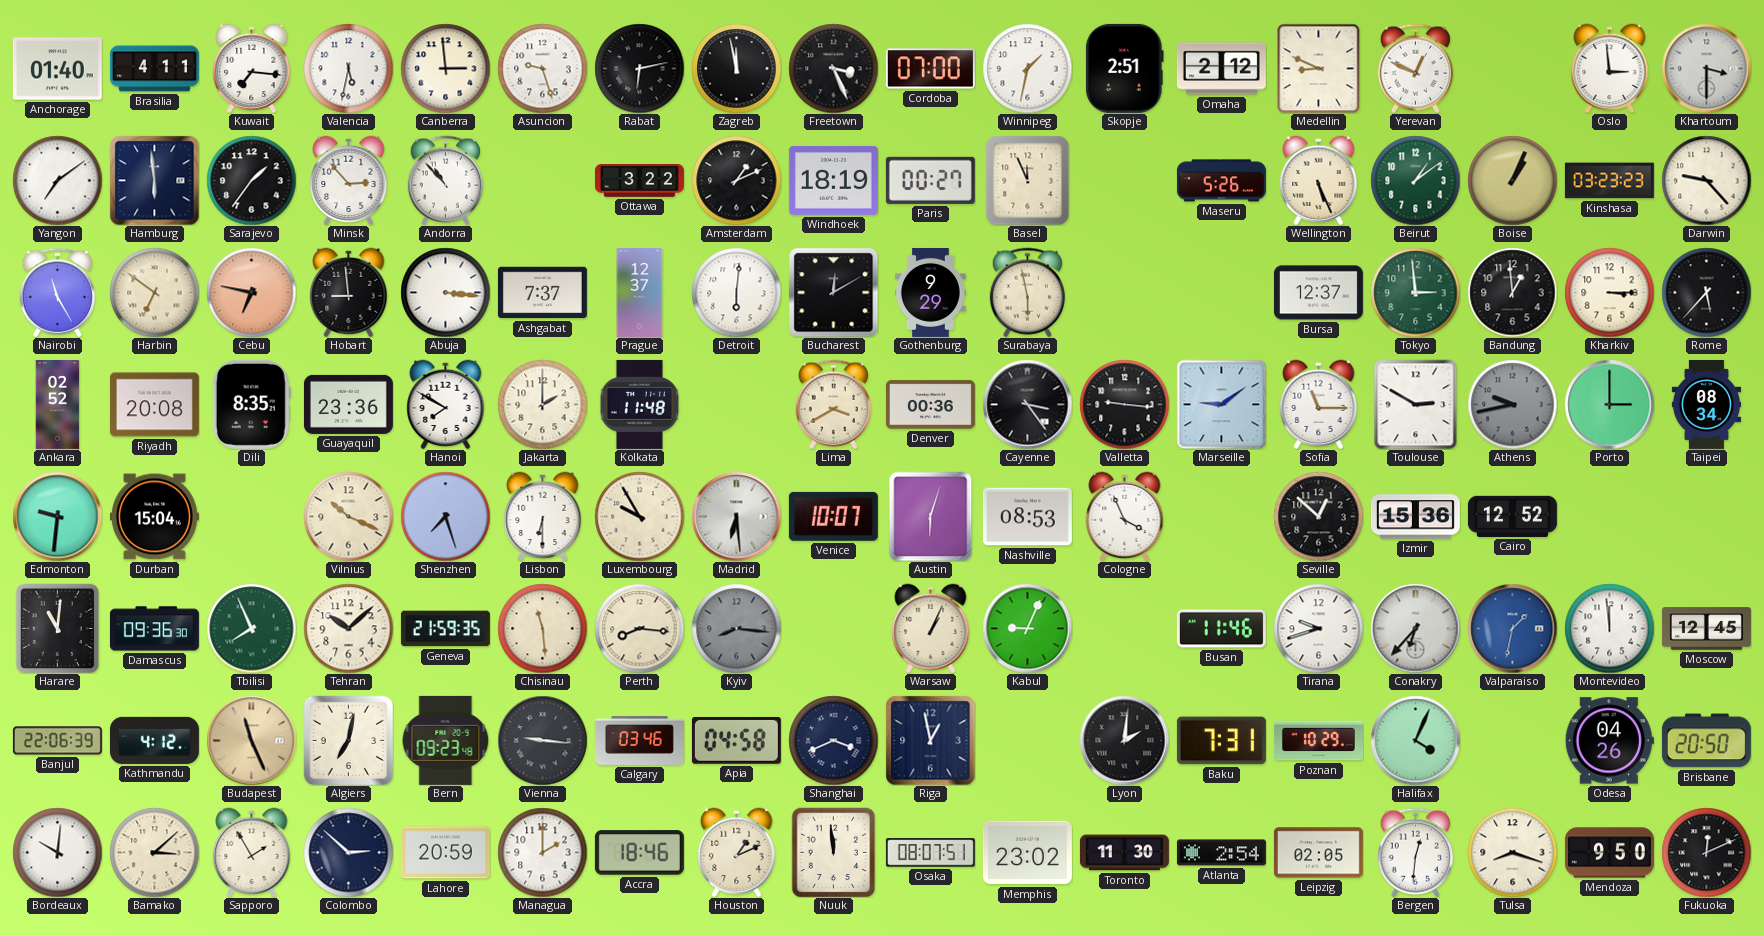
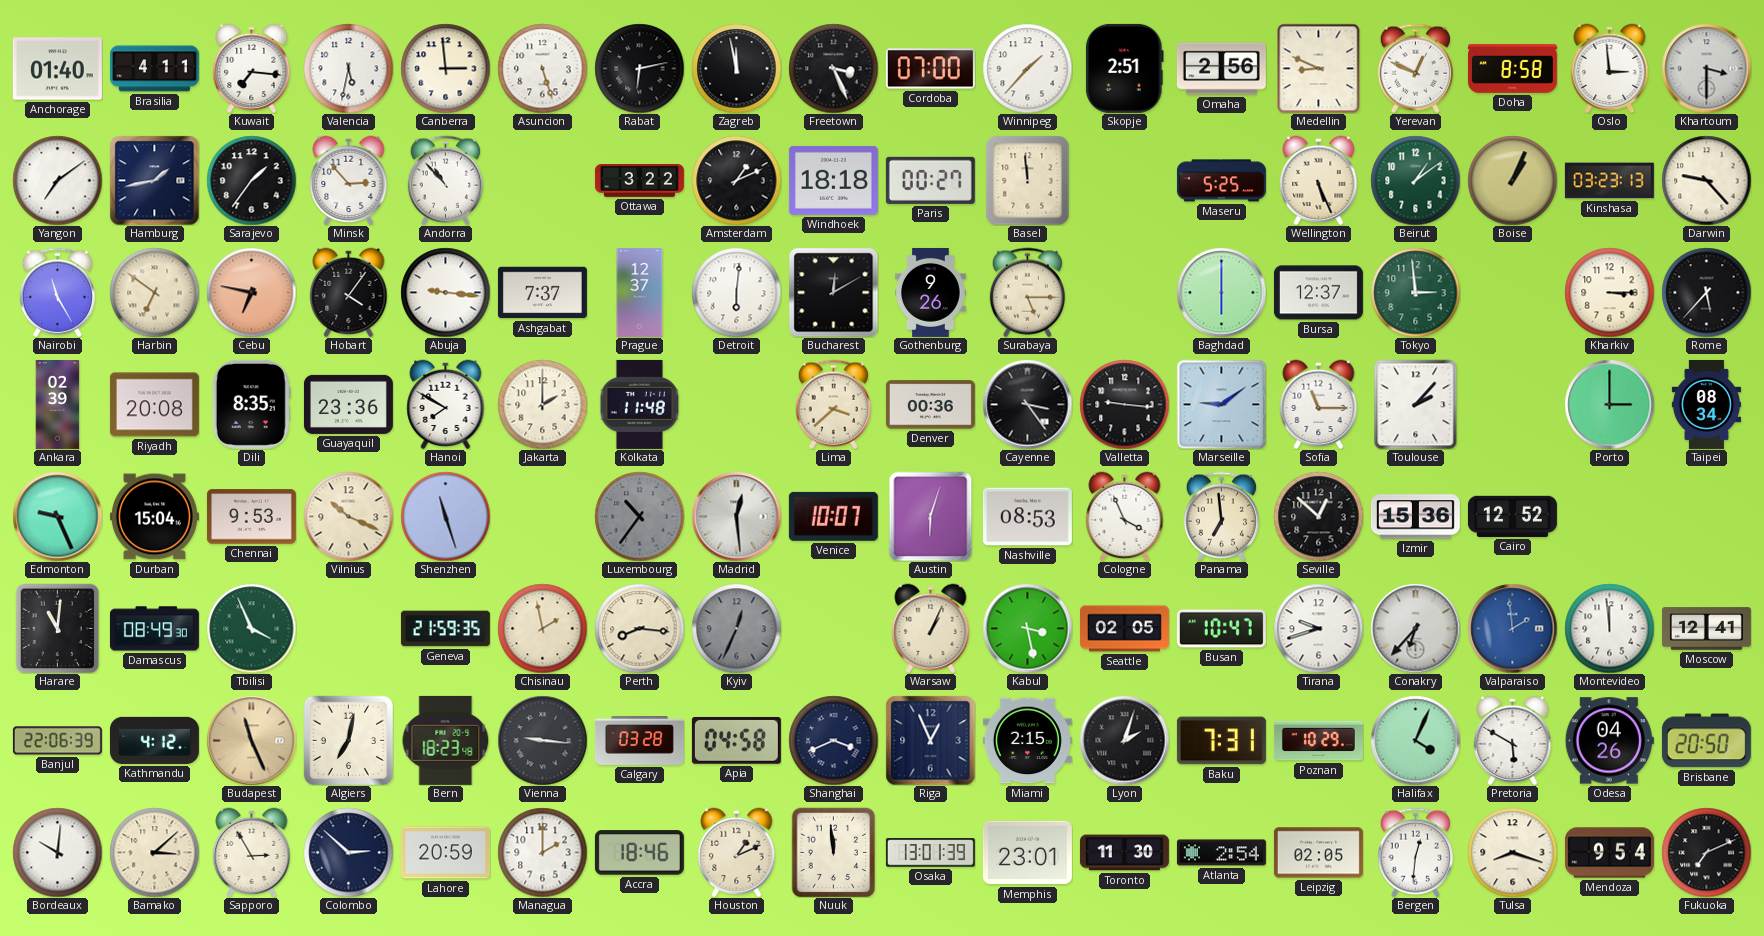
Asuncion: 9:27 -> 5:27 (542, 68)
Winnipeg: 1:32 -> 1:37 (1027, 68)
Omaha: 2:12 -> 2:56 (1221, 69)
Doha: none -> 8:58 (1512, 68)
Hamburg: 5:59 -> 1:43 (154, 180)
Windhoek: 18:19 -> 18:18 (833, 180)
Basel: 11:56 -> 11:59 (1028, 180)
Maseru: 5:26 -> 5:25 (1221, 181)
Kinshasa: 03:23:23 -> 03:23:13 (1609, 181)
Hobart: 8:59 -> 4:06 (349, 292)
Abuja: 3:16 -> 9:16 (445, 292)
Gothenburg: 9:29 -> 9:26 (931, 292)
Surabaya: 5:58 -> 5:15 (1027, 292)
Baghdad: none -> 6:00 (1221, 292)
Bandung: 12:59 -> none (1512, 292)
Ankara: 02:52 -> 02:39 (58, 404)
Lima: 3:40 -> 3:38 (833, 404)
Toulouse: 2:50 -> 2:07 (1416, 404)
Athens: 9:43 -> none (1512, 404)
Edmonton: 9:31 -> 9:26 (57, 516)
Chennai: none -> 9:53 (251, 517)
Shenzhen: 7:27 -> 11:27 (445, 516)
Lisbon: 6:30 -> none (543, 516)
Luxembourg: 9:55 -> 10:36 (639, 516)
Luxembourg dial: cream -> grey (639, 516)
Madrid: 6:29 -> 12:29 (736, 516)
Panama: none -> 6:59 (1221, 516)
Damascus: 09:36 -> 08:49 (154, 629)
Tbilisi: 7:56 -> 3:56 (251, 628)
Tehran: 10:08 -> none (348, 628)
Chisinau: 11:29 -> 1:58 (542, 628)
Kyiv: 8:16 -> 12:34 (736, 628)
Kabul: 9:04 -> 3:28 (1027, 628)
Seattle: none -> 02:05 (1124, 629)
Busan: 11:46 -> 10:47 (1221, 629)
Valparaiso: 1:32 -> 1:59 (1512, 628)
Moscow: 12:45 -> 12:41 (1706, 629)
Bern: 09:23 -> 18:23 (446, 740)
Calgary: 03:46 -> 03:28 (639, 741)
Riga: 12:58 -> 12:56 (930, 740)
Miami: none -> 2:15 (1027, 741)
Lyon: 2:01 -> 2:03 (1124, 740)
Pretoria: none -> 5:50 (1513, 740)
Sapporo: 1:55 -> 2:55 (252, 852)
Osaka: 08:07 -> 13:01 (930, 853)
Memphis: 23:02 -> 23:01 (1027, 853)
Mendoza: 9:50 -> 9:54 (1609, 853)
Fukuoka: 12:11 -> 7:11 (1706, 852)
